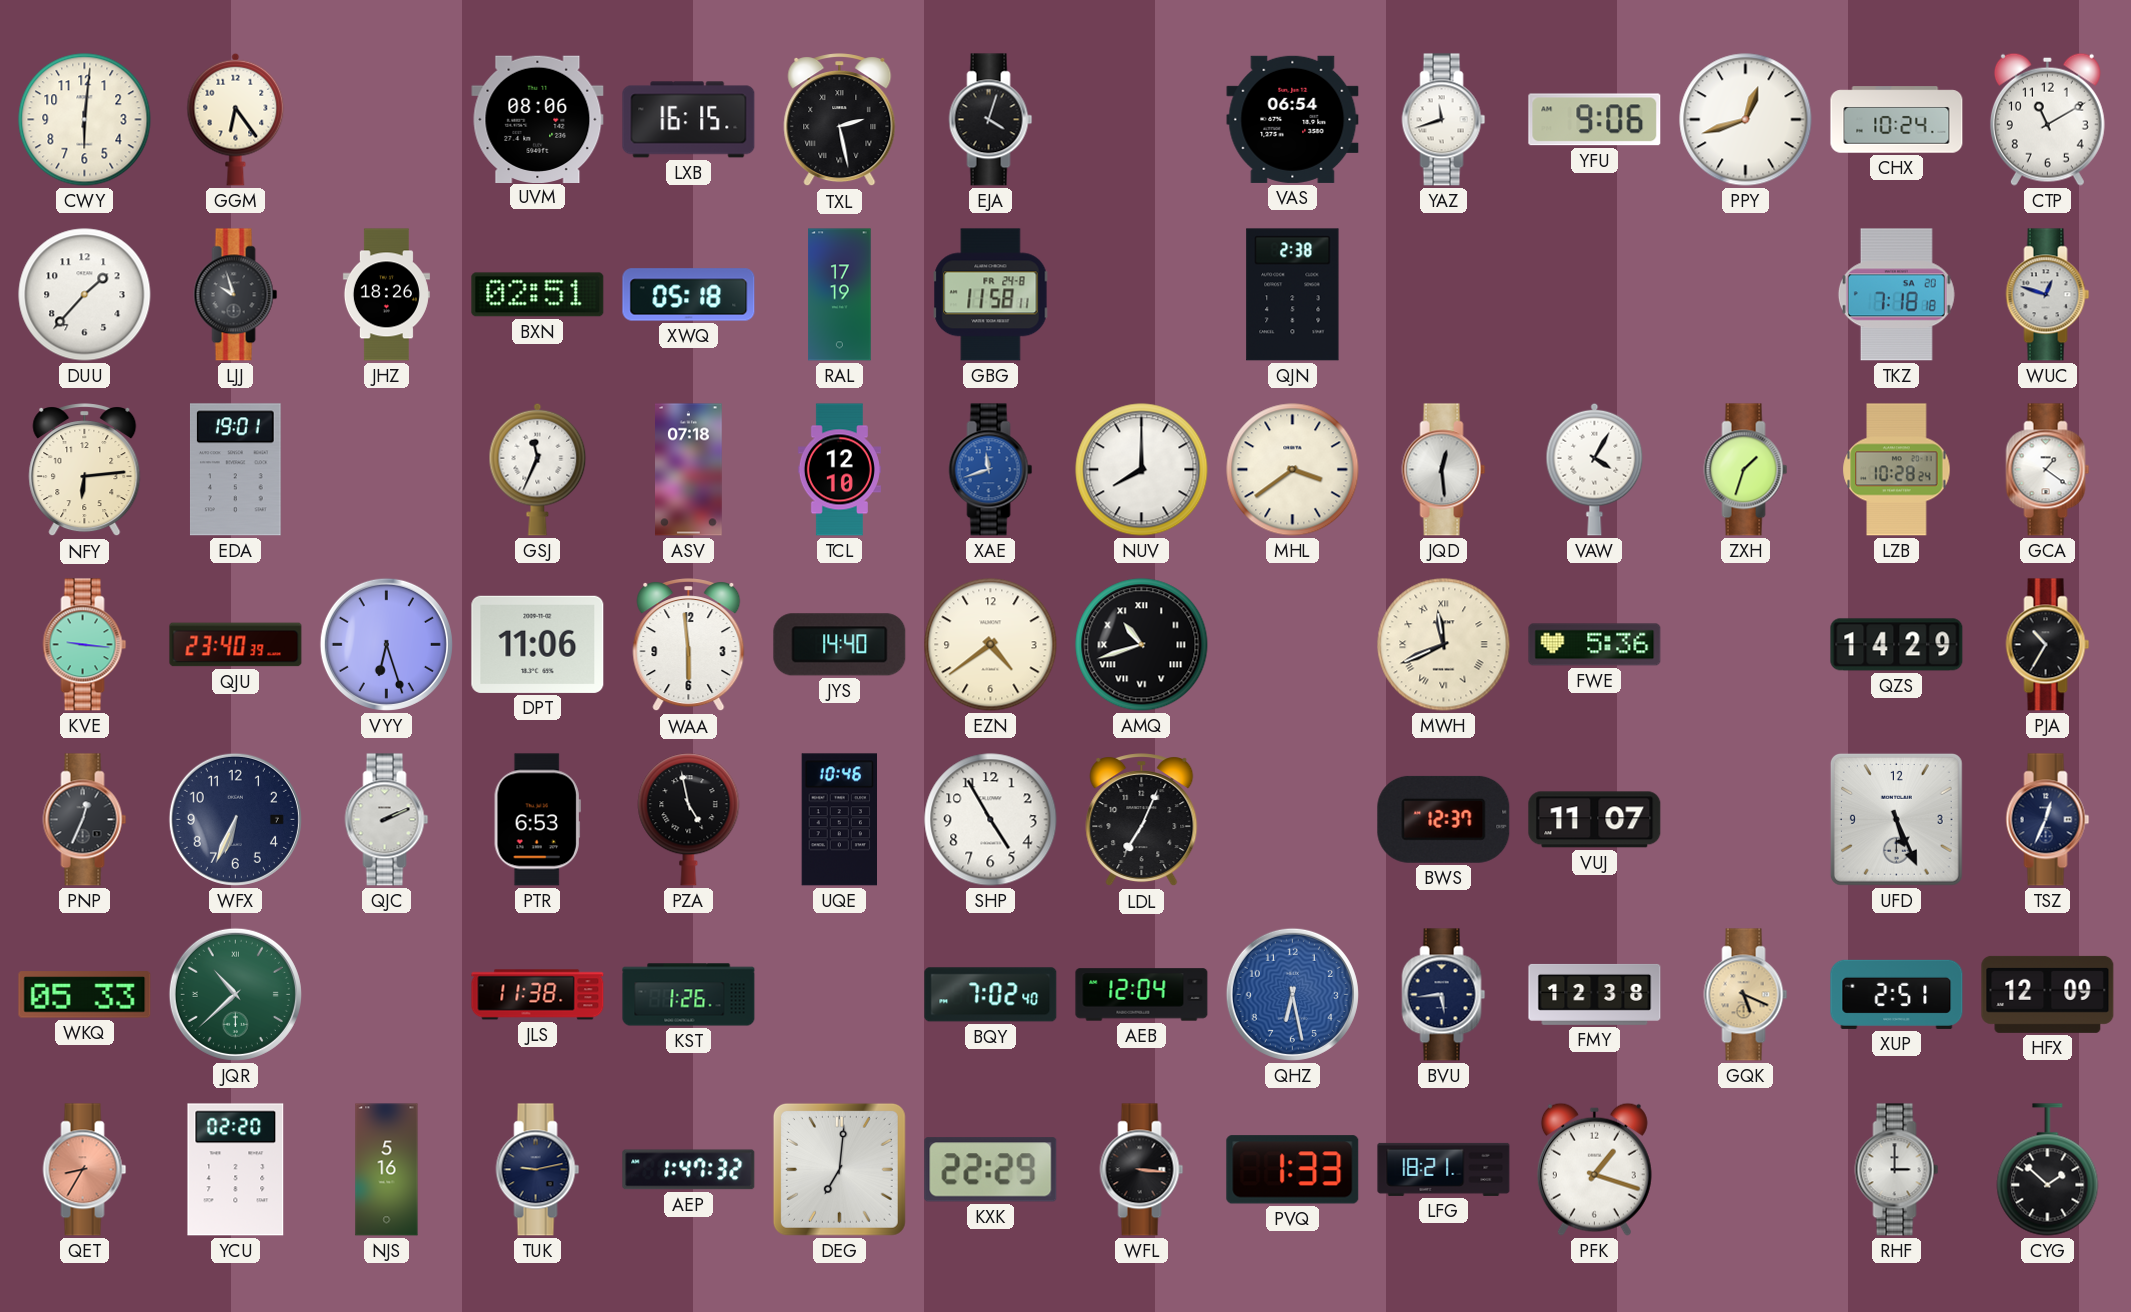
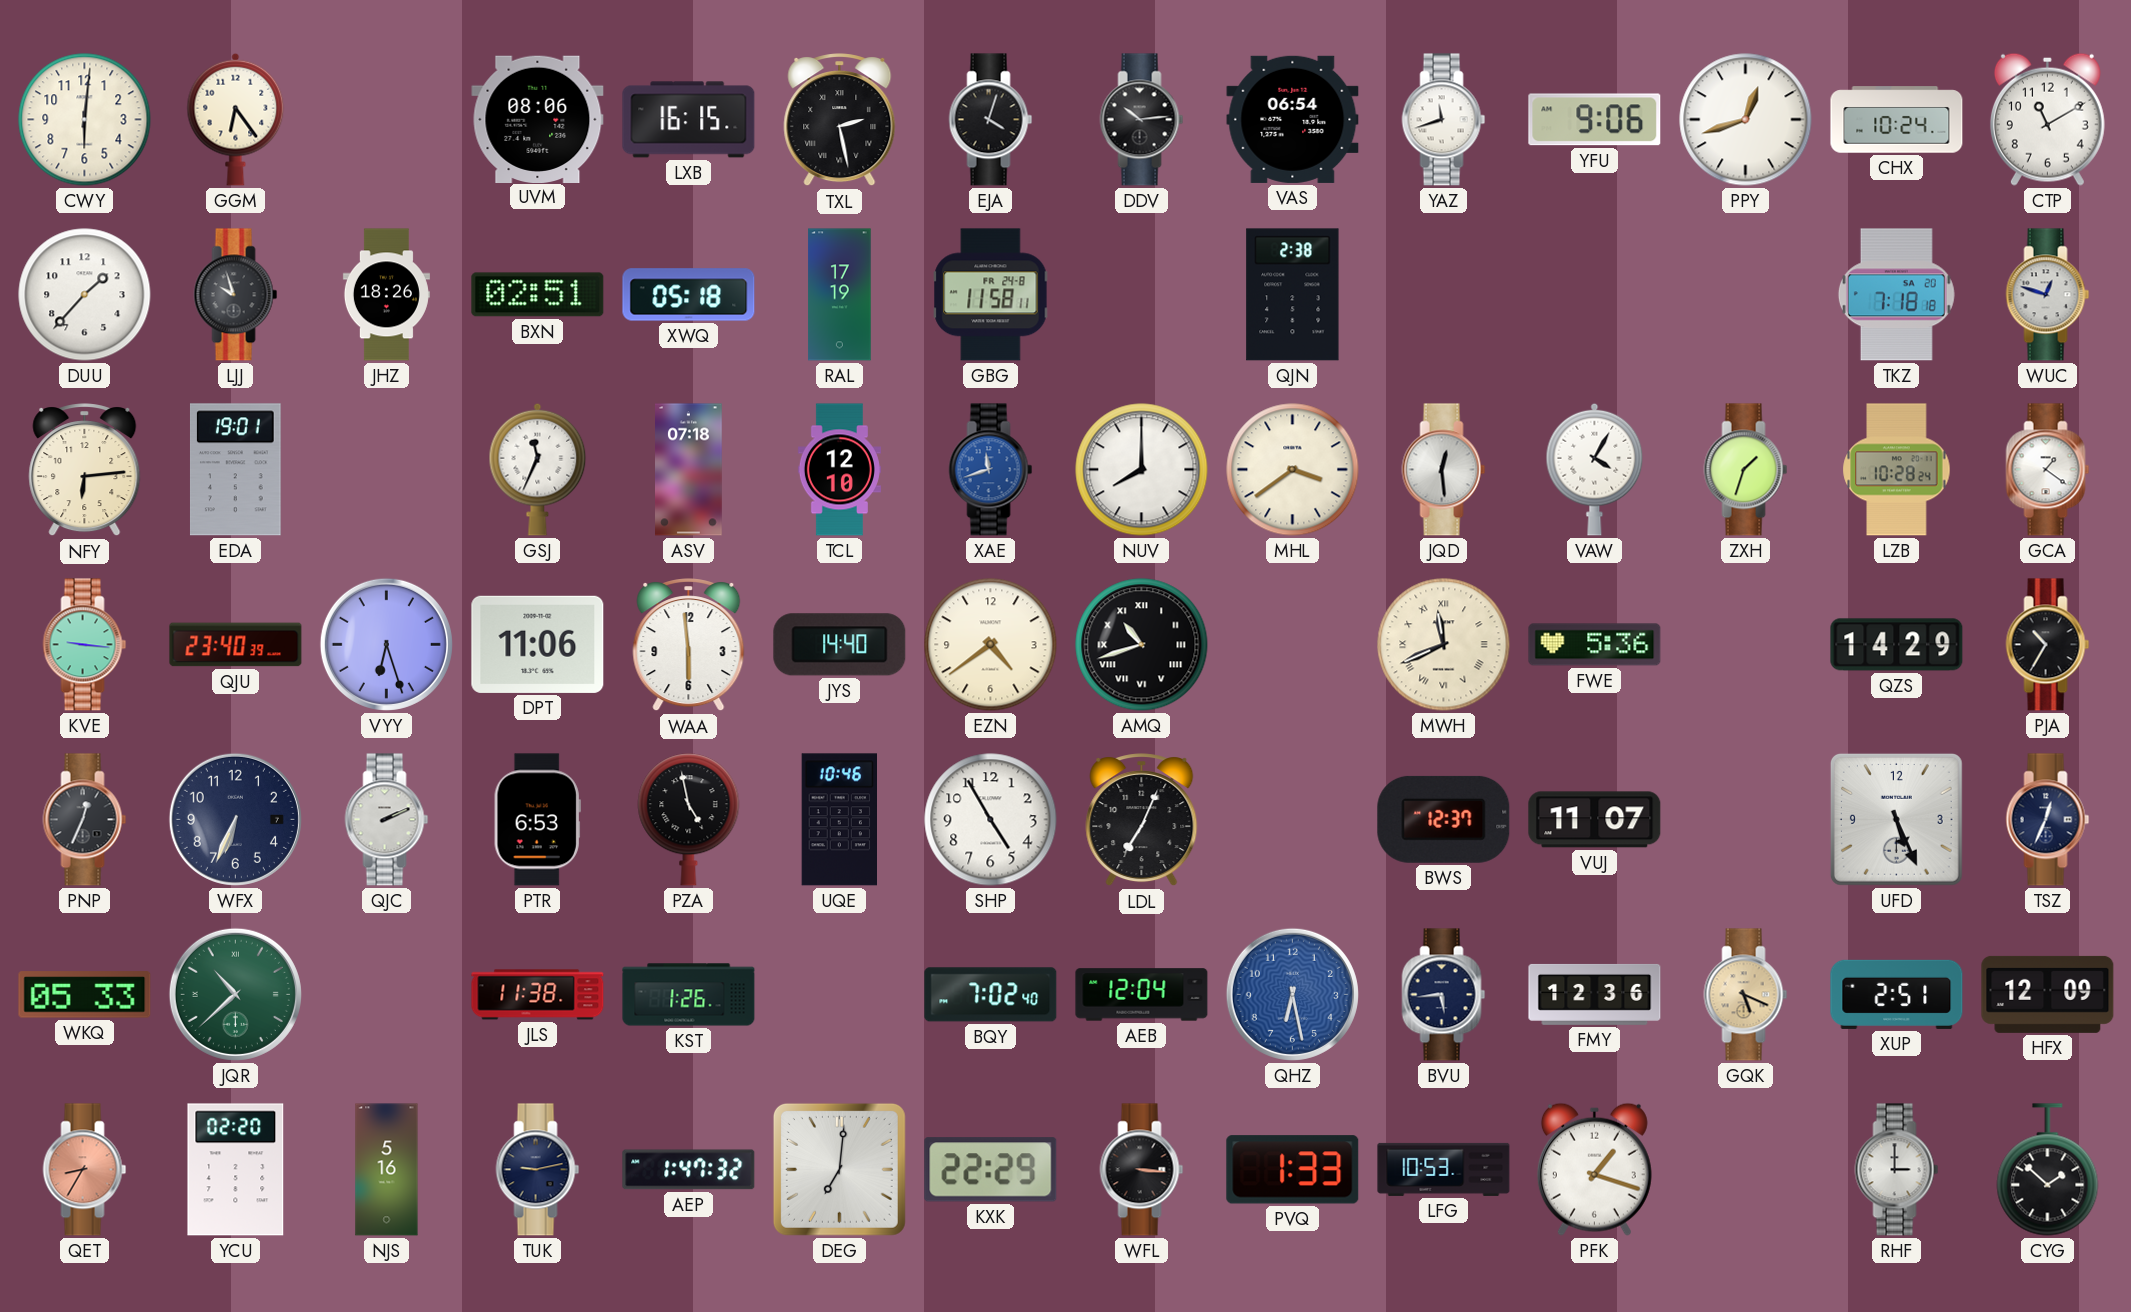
DDV: none -> 10:14 (1142, 120)
FMY: 12:38 -> 12:36 (1595, 994)
LFG: 18:21 -> 10:53 (1444, 1169)
